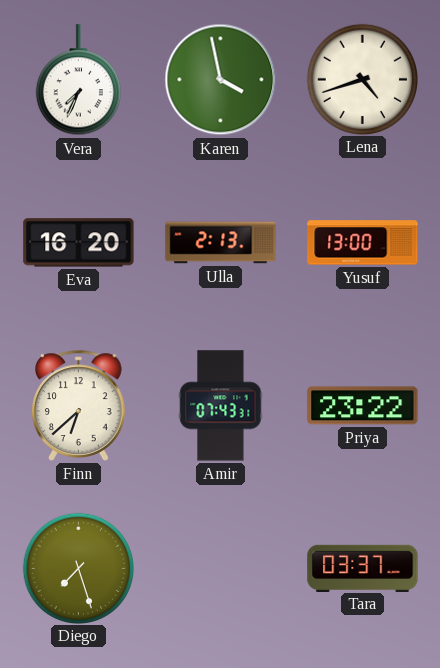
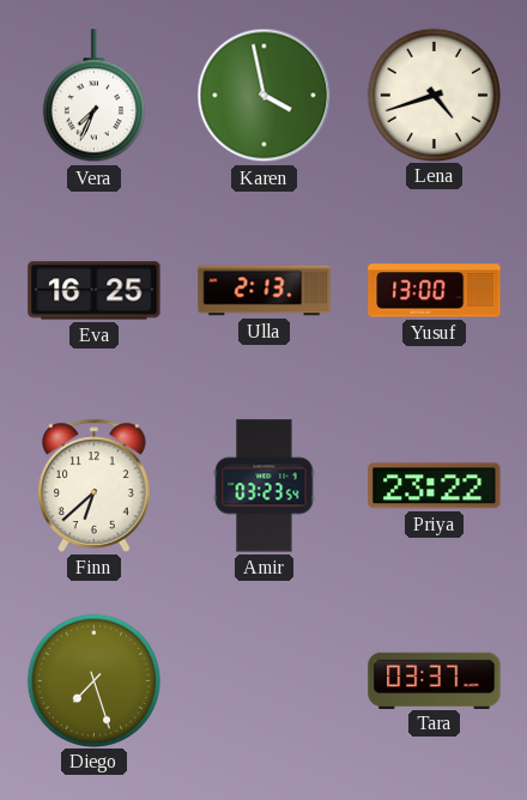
Eva: 16:20 -> 16:25 (95, 291)
Amir: 07:43 -> 03:23 (265, 486)
